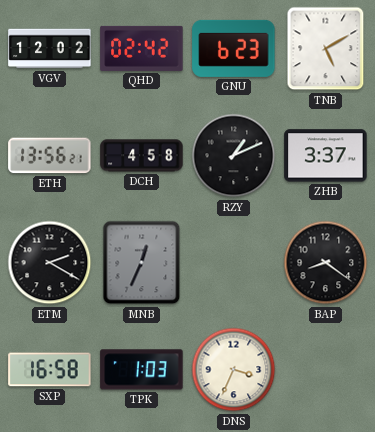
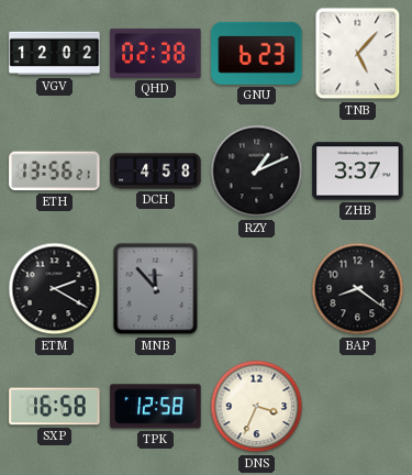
QHD: 02:42 -> 02:38 (156, 53)
TNB: 5:10 -> 5:07 (358, 54)
MNB: 12:34 -> 11:53 (156, 289)
TPK: 1:03 -> 12:58 (156, 407)
